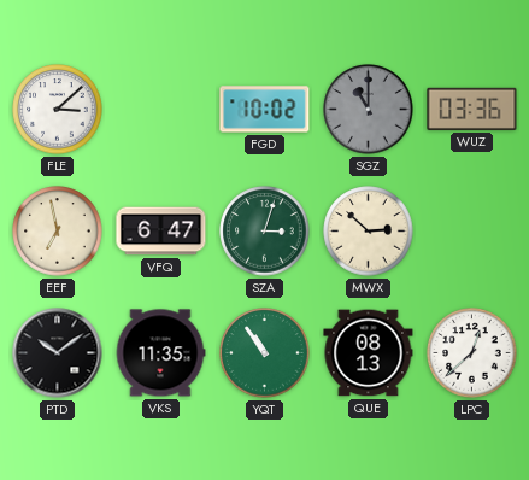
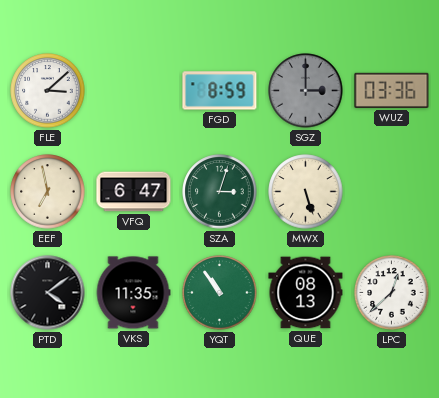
FGD: 10:02 -> 8:59 (220, 91)
SGZ: 11:00 -> 3:00 (306, 91)
MWX: 2:52 -> 5:27 (306, 192)
PTD: 10:09 -> 4:09 (48, 293)
